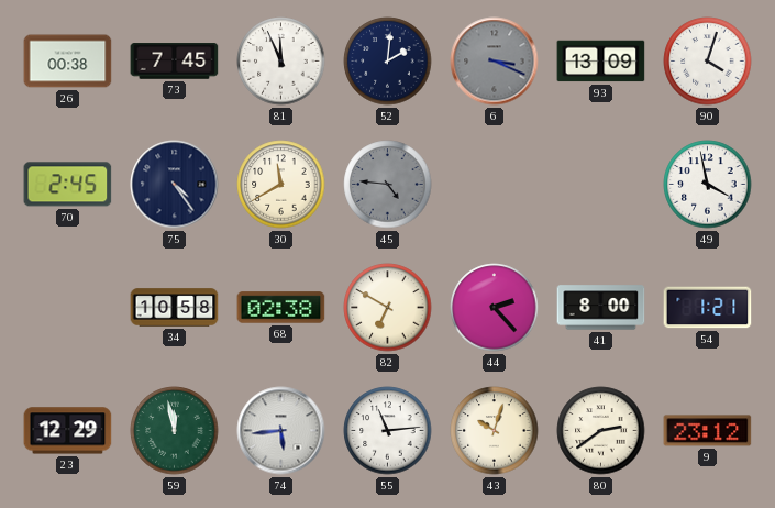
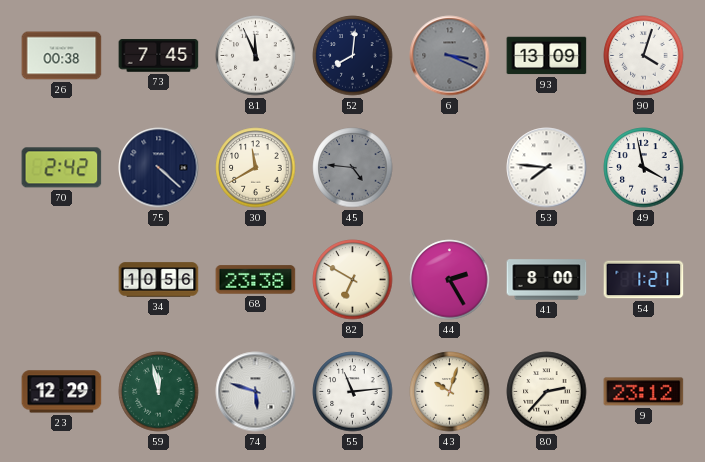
52: 2:01 -> 8:01 (353, 56)
70: 2:45 -> 2:42 (62, 168)
75: 4:24 -> 4:22 (159, 168)
53: none -> 7:46 (547, 168)
34: 10:58 -> 10:56 (159, 280)
68: 02:38 -> 23:38 (256, 280)
44: 2:23 -> 2:25 (450, 280)
74: 5:44 -> 5:48 (256, 392)
80: 2:39 -> 2:37 (547, 392)
